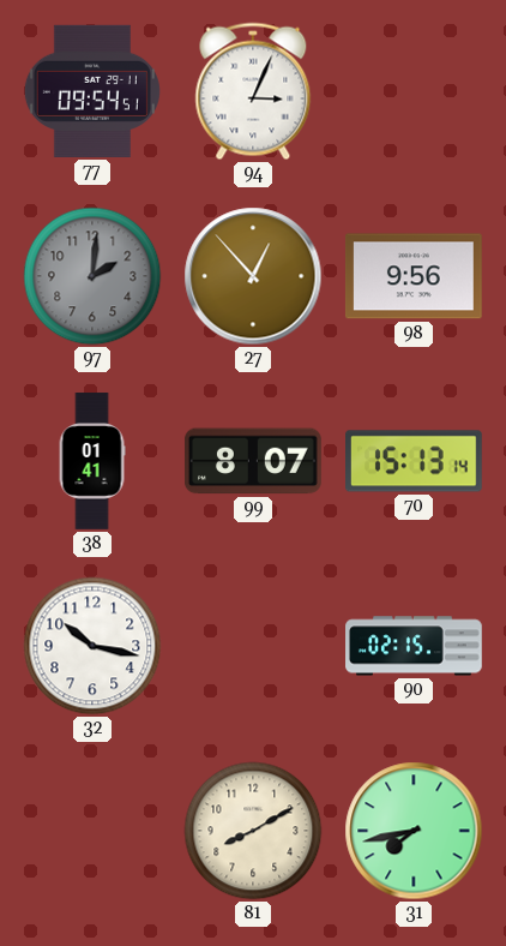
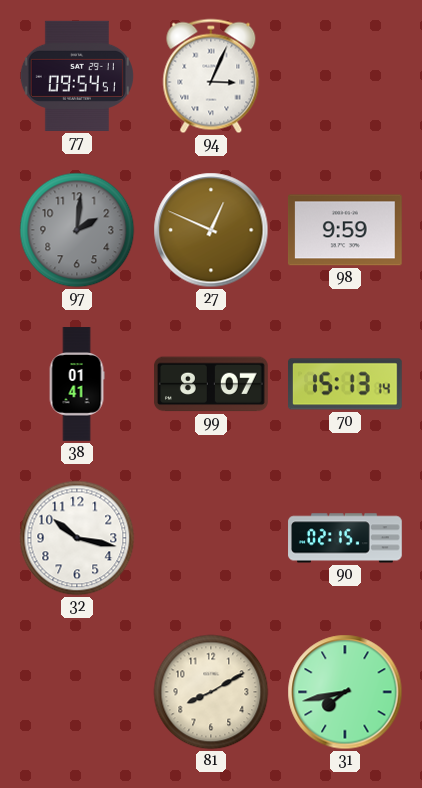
27: 12:53 -> 12:49 (211, 230)
98: 9:56 -> 9:59 (345, 230)
